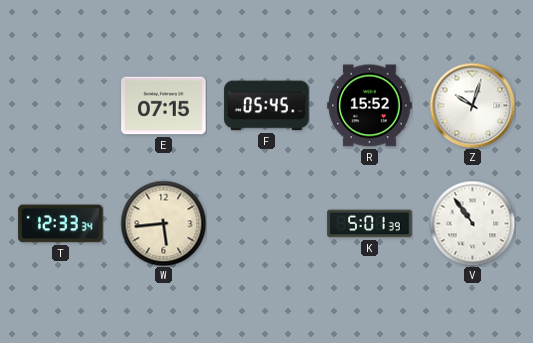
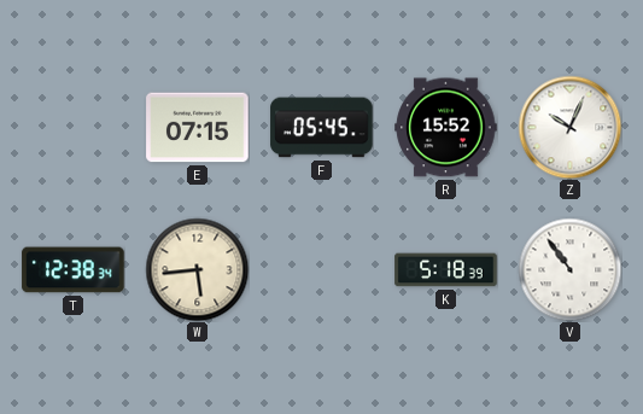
Z: 10:03 -> 10:04 (569, 127)
T: 12:33 -> 12:38 (74, 270)
K: 5:01 -> 5:18 (446, 270)
